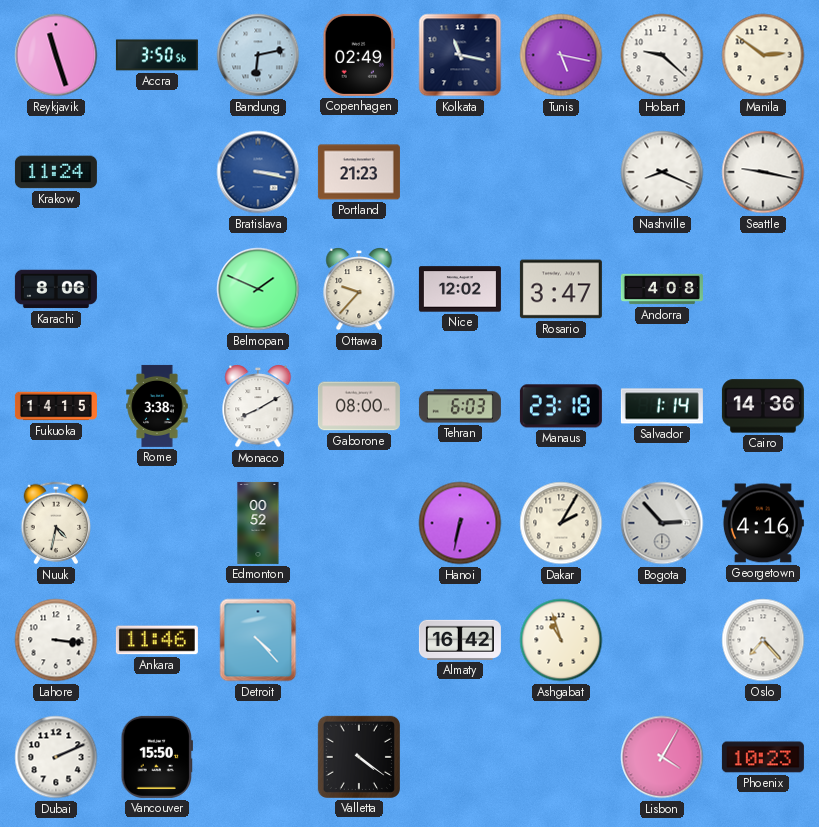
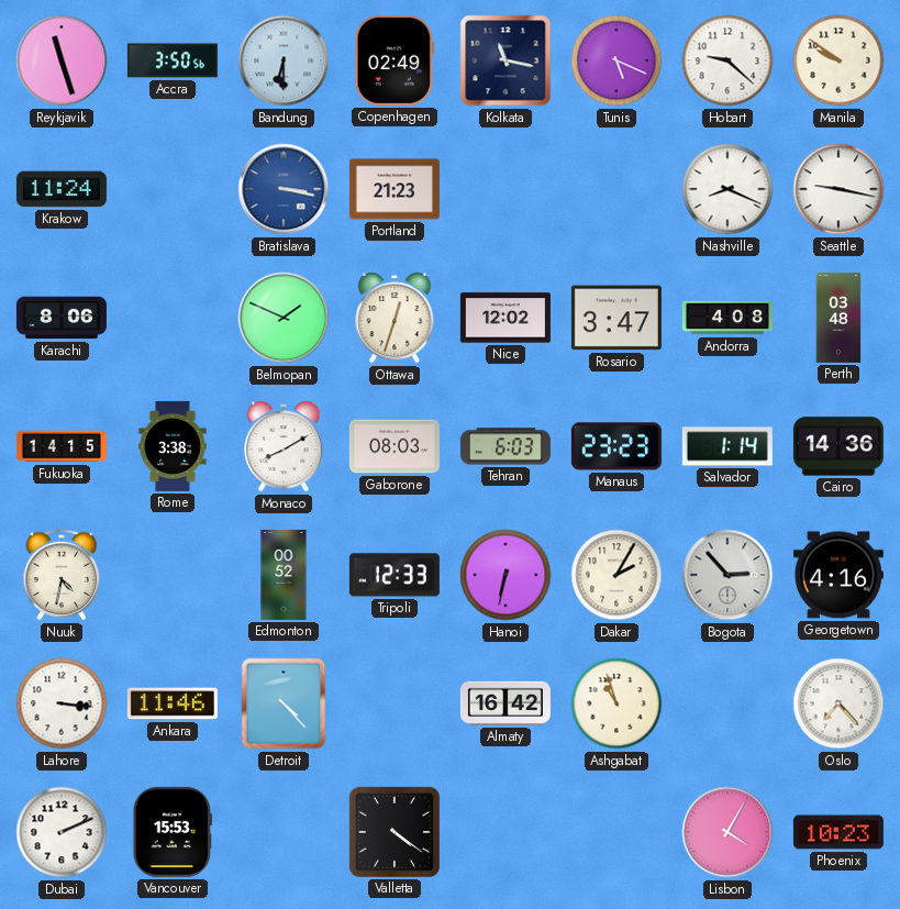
Bandung: 6:13 -> 6:30 (284, 60)
Tunis: 5:17 -> 5:19 (616, 60)
Manila: 2:51 -> 9:51 (838, 60)
Ottawa: 9:37 -> 12:33 (395, 318)
Perth: none -> 03:48 (838, 318)
Gaborone: 08:00 -> 08:03 (395, 446)
Manaus: 23:18 -> 23:23 (616, 446)
Tripoli: none -> 12:33 (395, 575)
Vancouver: 15:50 -> 15:53 (171, 832)
